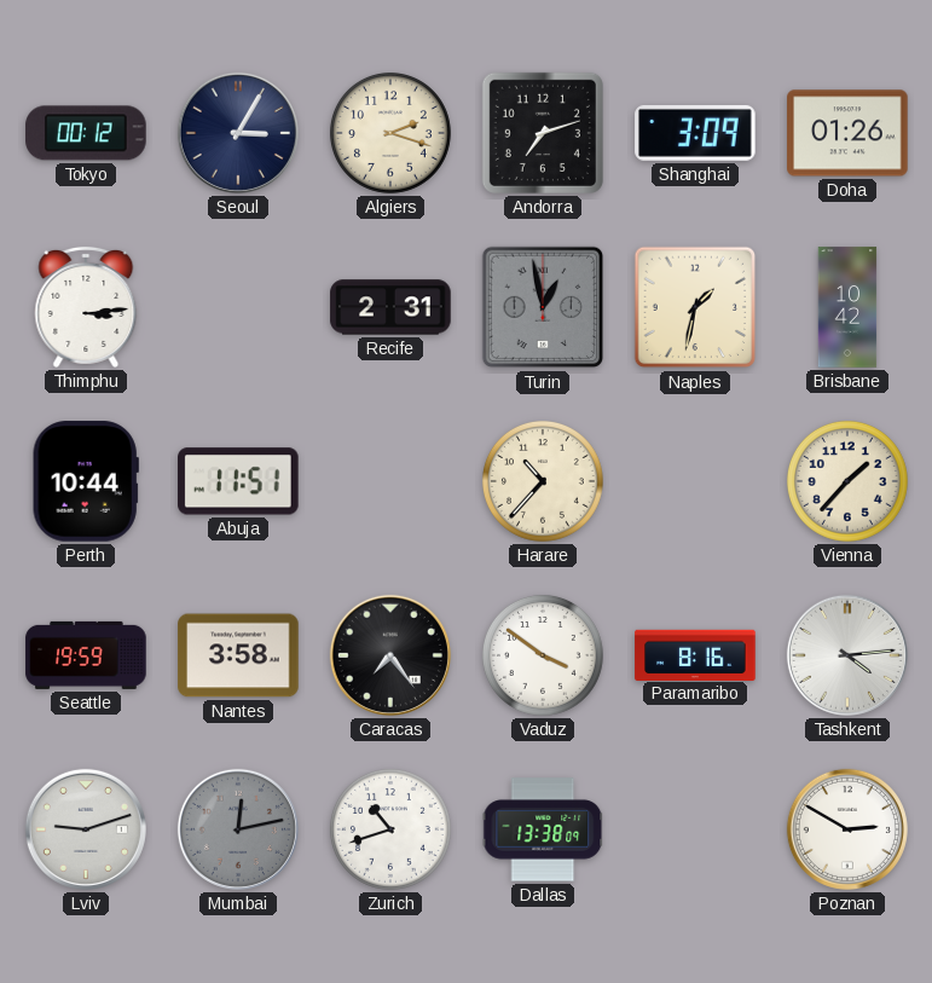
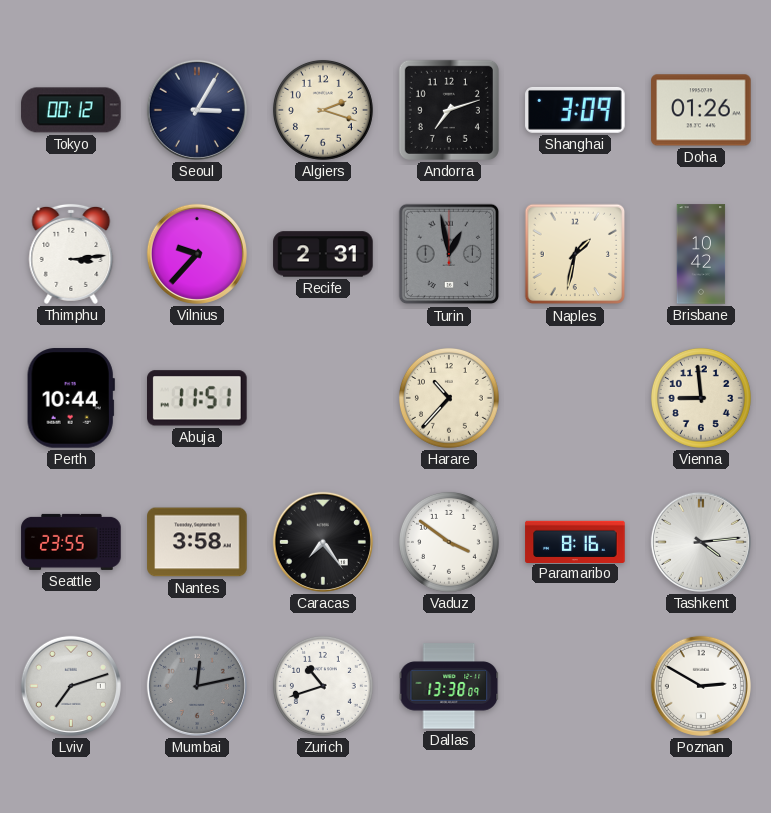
Vilnius: none -> 9:37 (197, 254)
Vienna: 1:37 -> 8:59 (701, 398)
Seattle: 19:59 -> 23:55 (71, 542)
Lviv: 9:12 -> 7:12 (71, 686)
